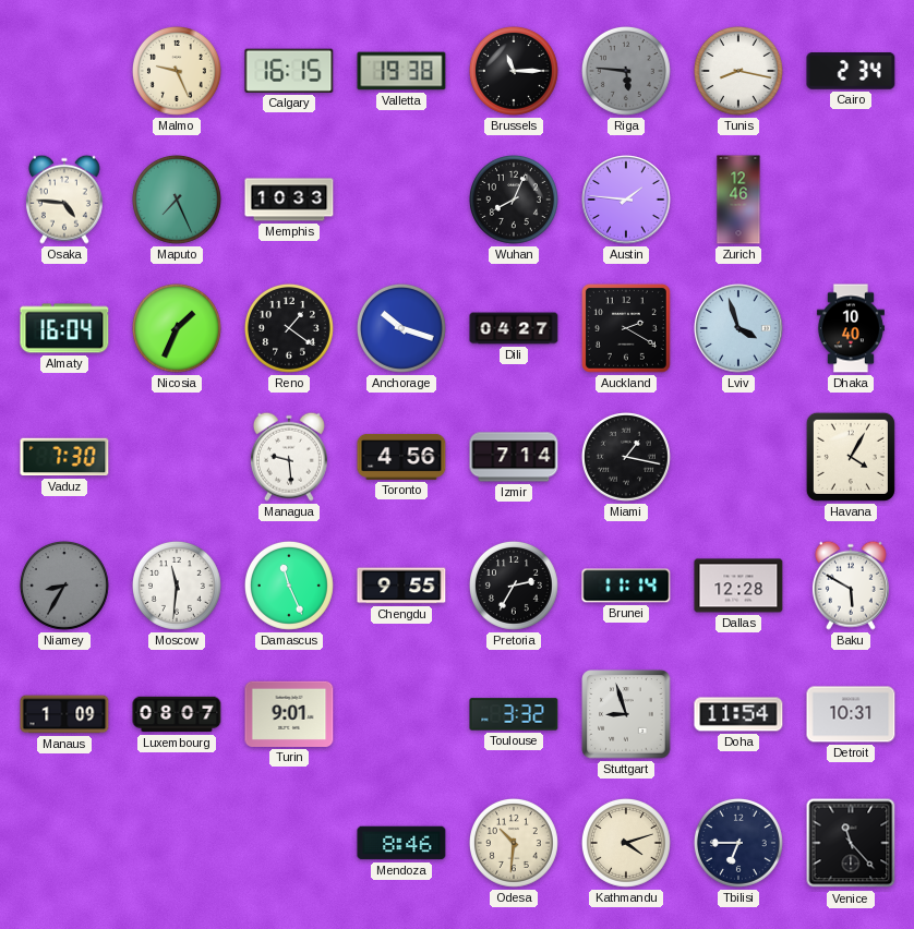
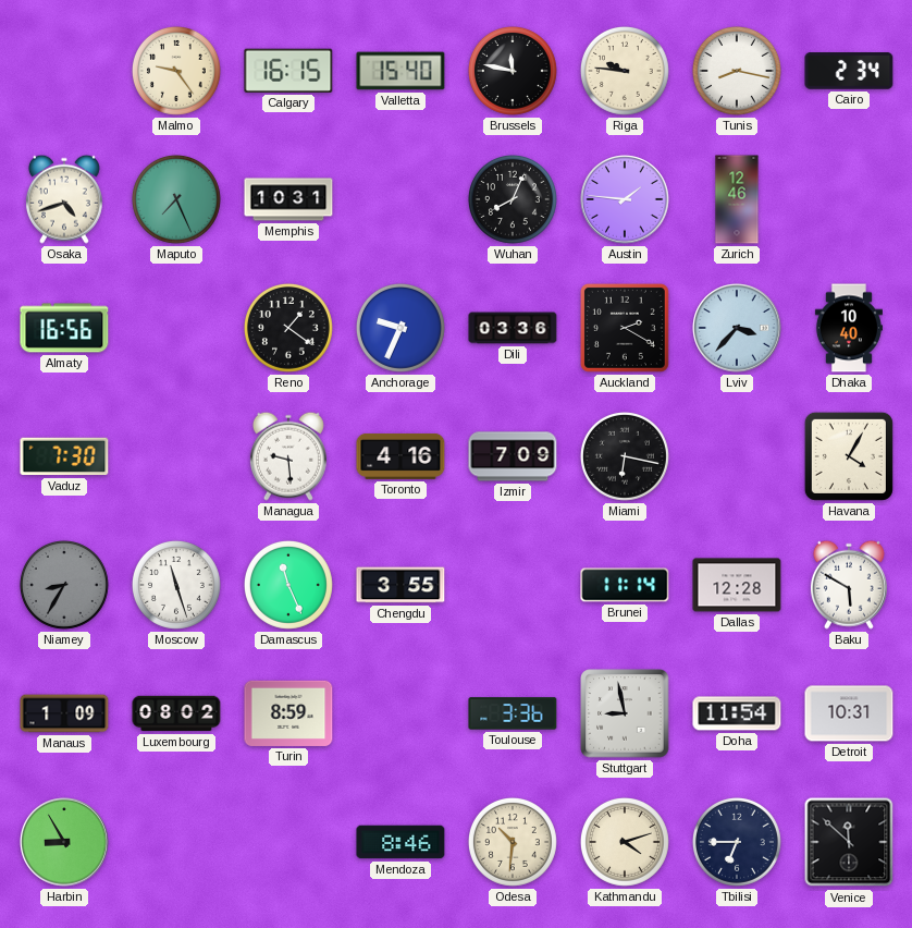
Malmo: 9:26 -> 9:24 (176, 71)
Valletta: 19:38 -> 15:40 (400, 71)
Brussels: 11:15 -> 11:47 (513, 71)
Riga: 5:46 -> 9:46 (625, 71)
Riga dial: grey -> cream (625, 71)
Osaka: 4:46 -> 4:42 (64, 199)
Memphis: 10:33 -> 10:31 (288, 199)
Almaty: 16:04 -> 16:56 (64, 328)
Nicosia: 1:34 -> none (177, 328)
Anchorage: 10:18 -> 9:34 (400, 328)
Dili: 04:27 -> 03:36 (513, 328)
Lviv: 3:57 -> 3:37 (737, 328)
Toronto: 4:56 -> 4:16 (400, 456)
Izmir: 7:14 -> 7:09 (513, 456)
Miami: 1:17 -> 6:17 (625, 456)
Moscow: 11:31 -> 11:27 (176, 585)
Chengdu: 9:55 -> 3:55 (400, 585)
Pretoria: 2:35 -> none (514, 586)
Luxembourg: 08:07 -> 08:02 (176, 713)
Turin: 9:01 -> 8:59 (288, 713)
Toulouse: 3:32 -> 3:36 (513, 713)
Stuttgart: 8:57 -> 8:58 (625, 713)
Harbin: none -> 8:55 (64, 842)
Venice: 11:23 -> 11:52 (849, 842)
